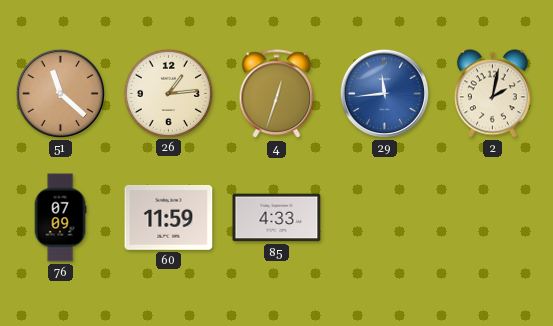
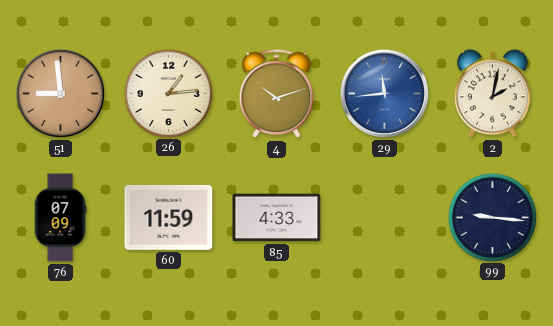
51: 11:22 -> 8:59 (60, 93)
4: 12:33 -> 10:12 (277, 94)
99: none -> 9:16 (492, 217)
